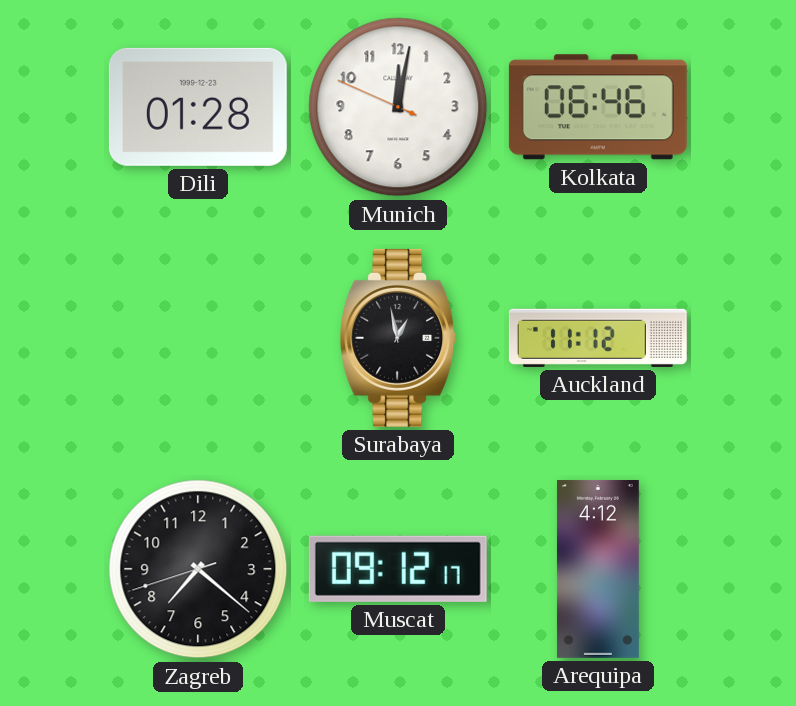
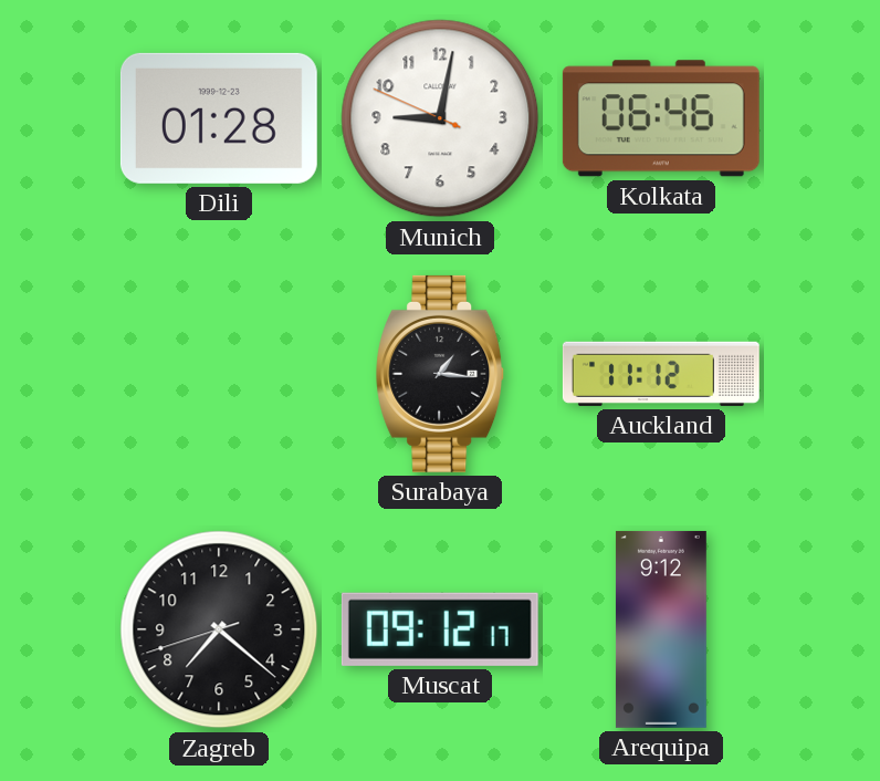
Munich: 12:01 -> 9:01 (440, 118)
Surabaya: 12:58 -> 1:16 (440, 374)
Arequipa: 4:12 -> 9:12 (661, 629)
